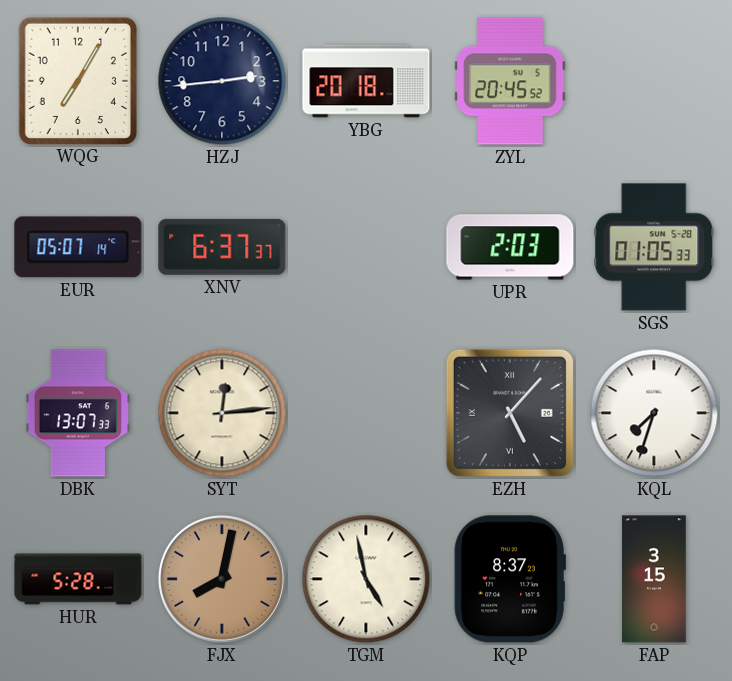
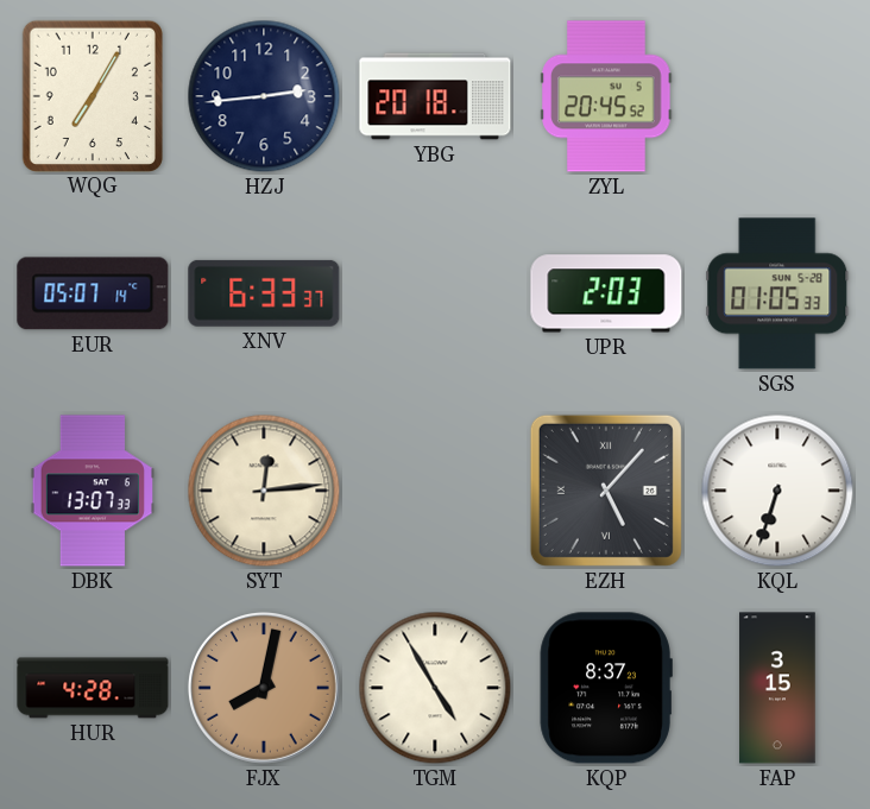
XNV: 6:37 -> 6:33 (264, 293)
KQL: 7:33 -> 6:33 (777, 491)
HUR: 5:28 -> 4:28 (93, 688)
TGM: 4:58 -> 4:55 (435, 688)
